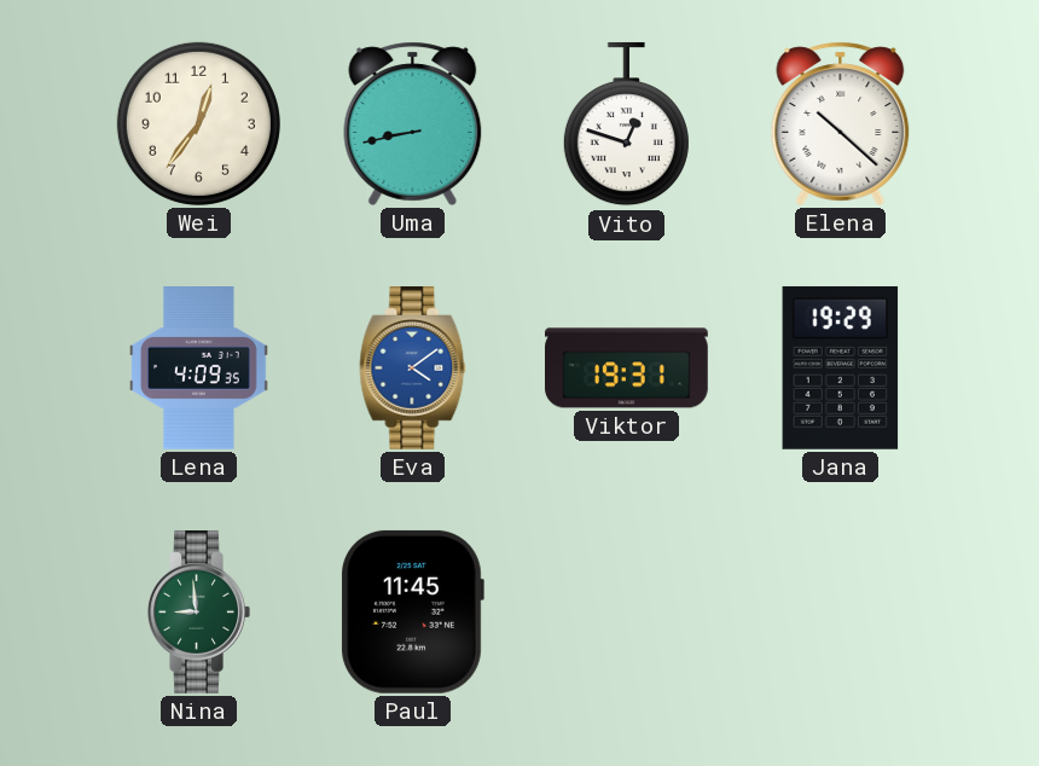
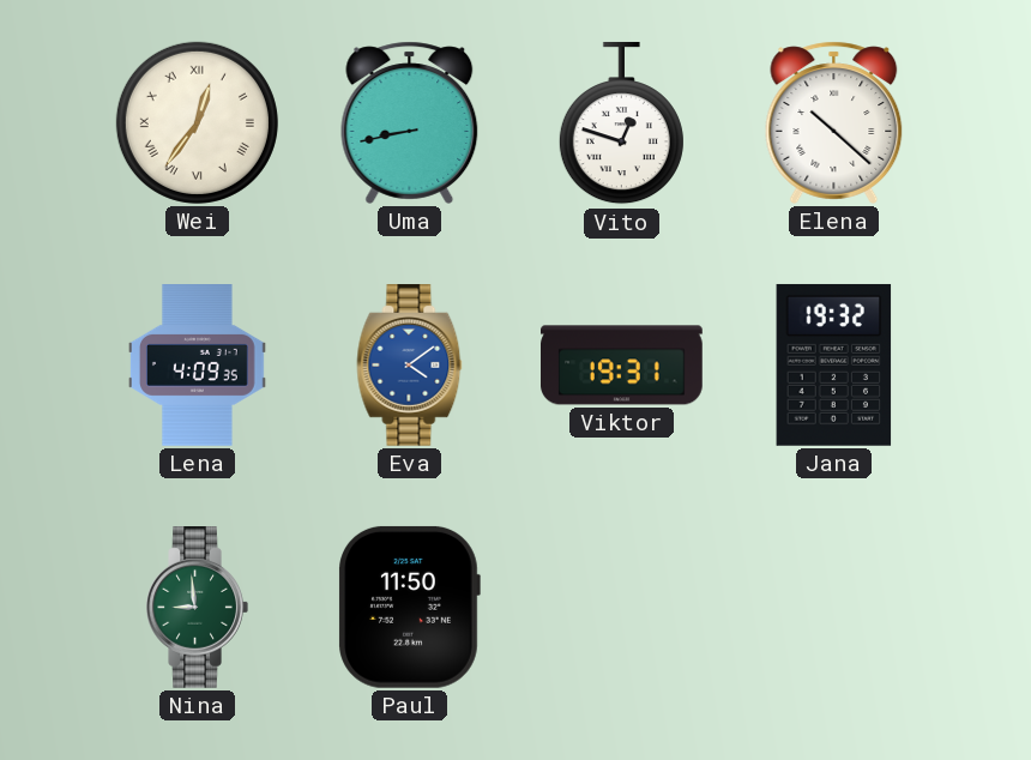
Wei numerals: Arabic -> Roman (197, 122)
Jana: 19:29 -> 19:32 (834, 364)
Paul: 11:45 -> 11:50 (409, 607)
